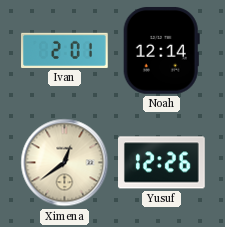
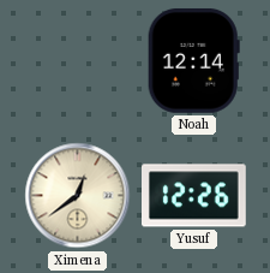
Ivan: 2:01 -> none (65, 50)
